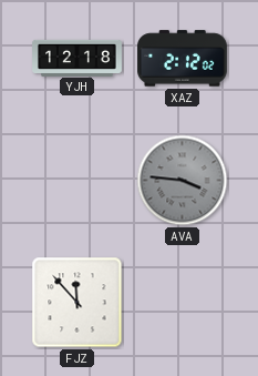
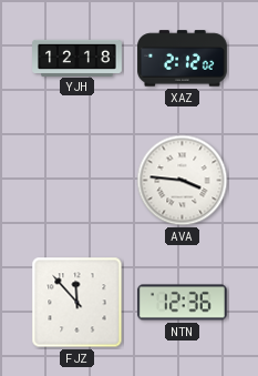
AVA dial: grey -> white (183, 181)
NTN: none -> 12:36 (182, 303)
